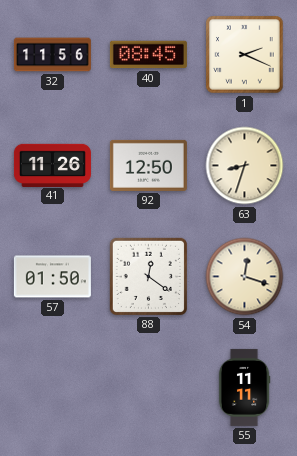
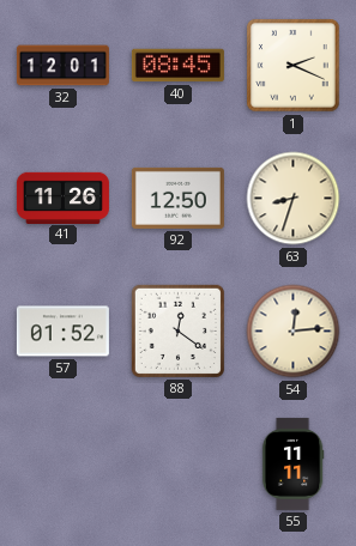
32: 11:56 -> 12:01 (62, 66)
57: 01:50 -> 01:52 (62, 332)
54: 12:18 -> 12:14 (294, 332)
